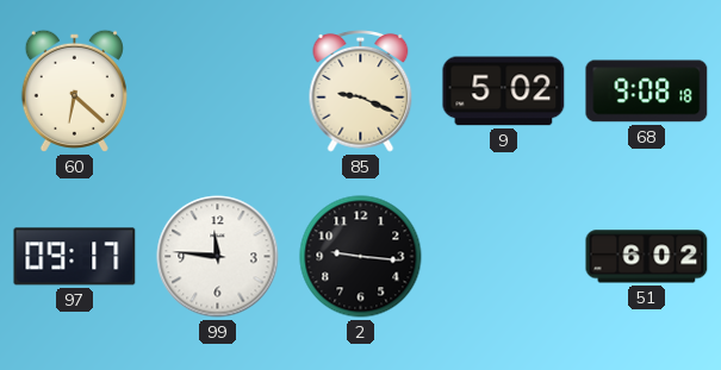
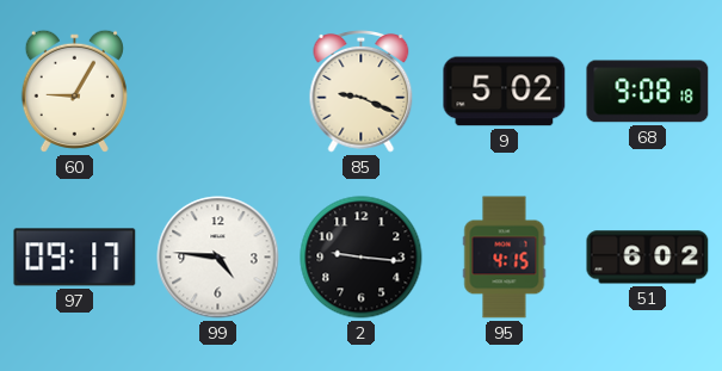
60: 6:22 -> 9:05 (74, 91)
99: 11:46 -> 4:46 (218, 258)
95: none -> 4:15 (505, 258)
